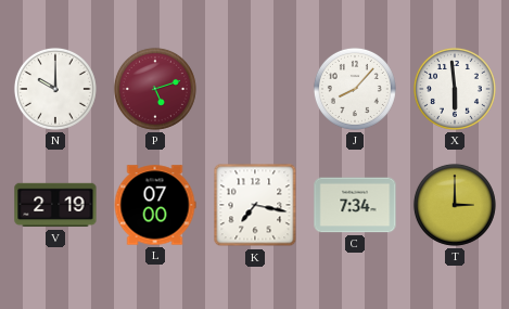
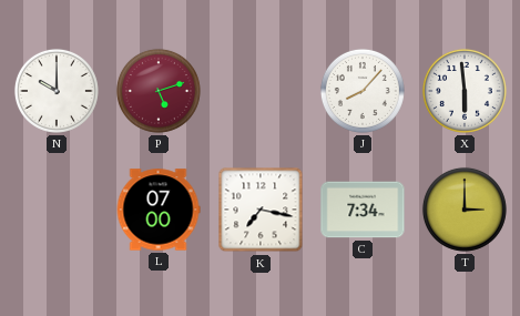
V: 2:19 -> none (55, 205)
